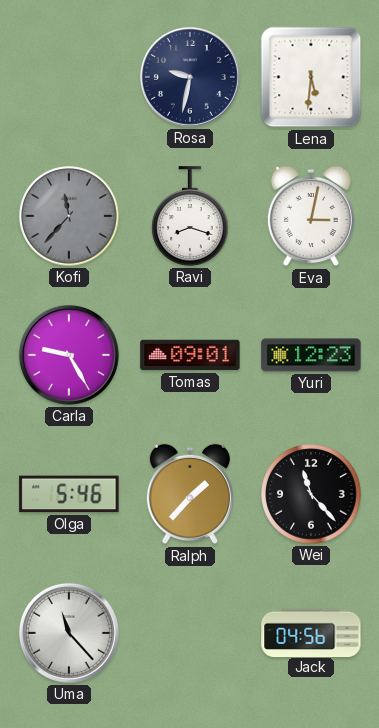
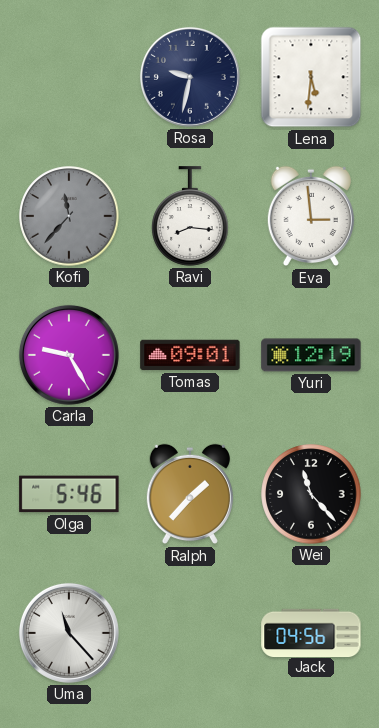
Ravi: 8:18 -> 8:16 (190, 216)
Eva: 3:02 -> 2:59 (311, 216)
Yuri: 12:23 -> 12:19 (311, 355)
